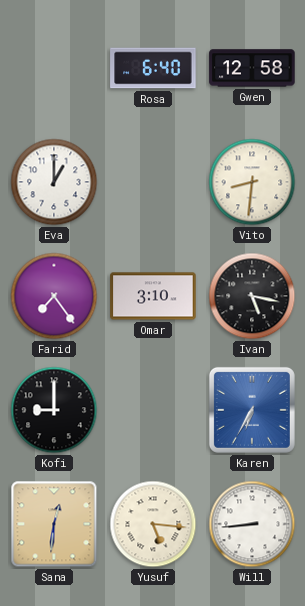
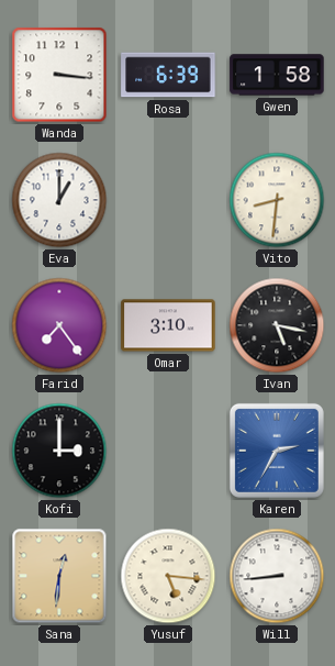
Wanda: none -> 3:16 (59, 75)
Rosa: 6:40 -> 6:39 (168, 75)
Gwen: 12:58 -> 1:58 (277, 75)
Kofi: 9:00 -> 3:00 (59, 451)
Karen: 6:35 -> 2:35 (277, 451)
